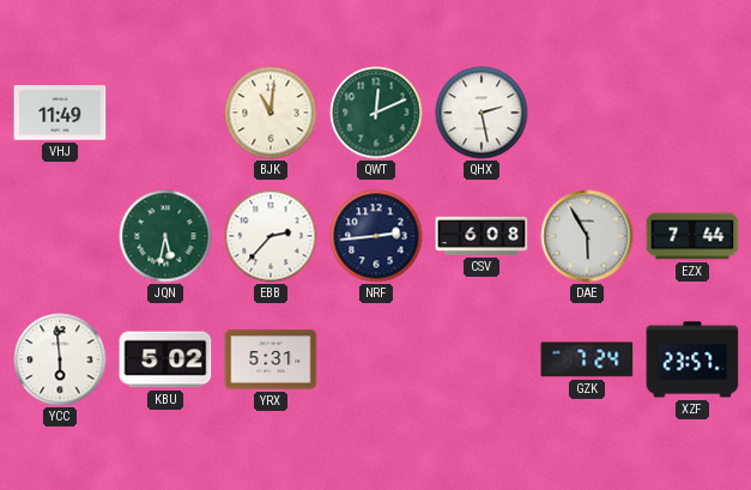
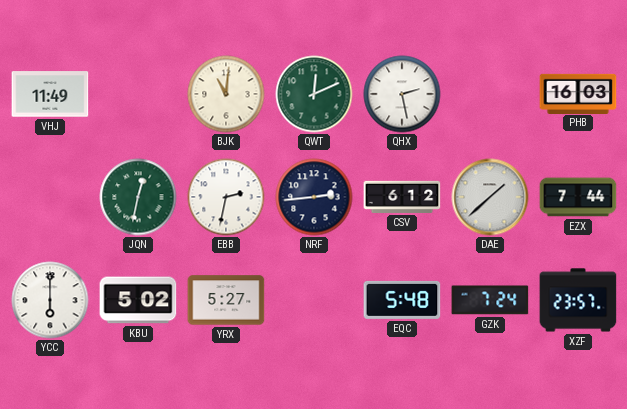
PHB: none -> 16:03 (578, 93)
JQN: 5:32 -> 12:32 (138, 197)
EBB: 2:37 -> 2:32 (226, 197)
CSV: 6:08 -> 6:12 (402, 197)
DAE: 5:55 -> 1:38 (490, 197)
YCC: 5:59 -> 6:00 (50, 300)
YRX: 5:31 -> 5:27 (226, 300)
EQC: none -> 5:48 (402, 300)
